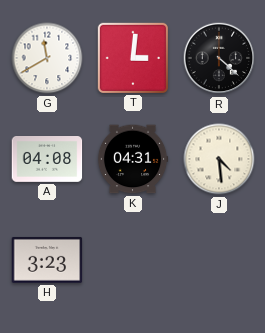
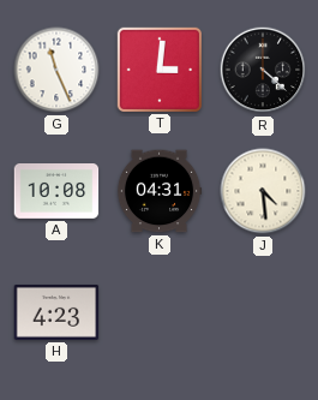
G: 11:40 -> 11:26 (56, 70)
A: 04:08 -> 10:08 (56, 192)
H: 3:23 -> 4:23 (56, 312)
